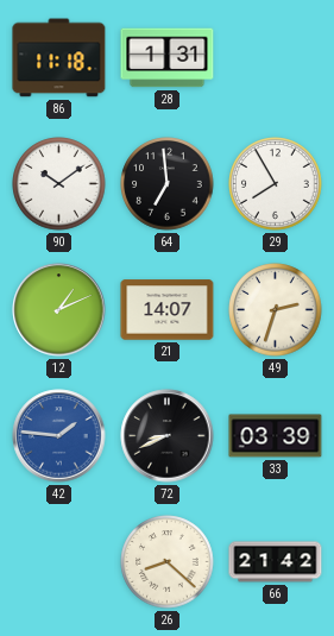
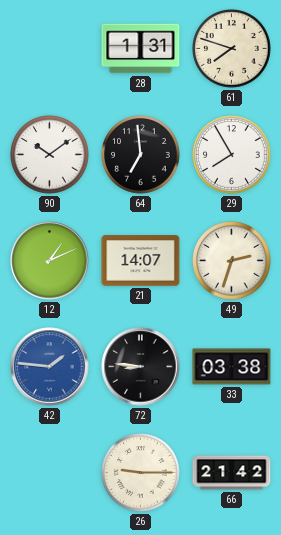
86: 11:18 -> none (59, 58)
61: none -> 7:48 (232, 49)
72: 8:41 -> 8:46 (141, 367)
33: 03:39 -> 03:38 (232, 367)
26: 8:22 -> 9:15 (141, 473)
